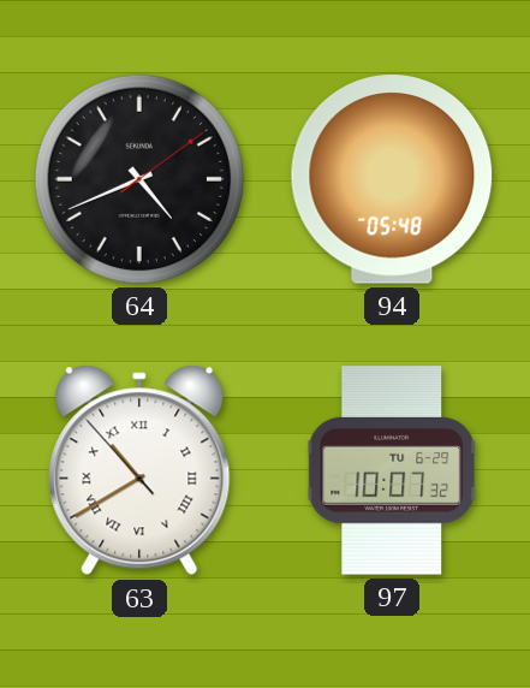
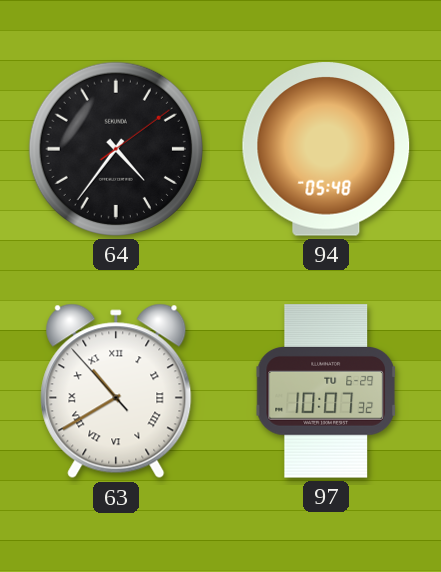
64: 4:41 -> 4:36 (116, 149)
